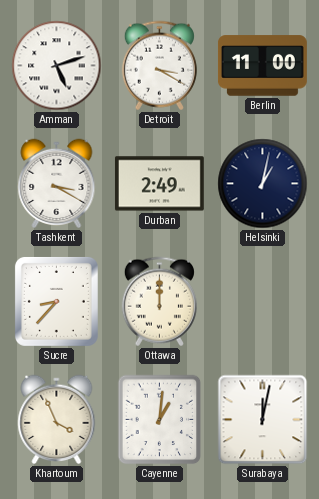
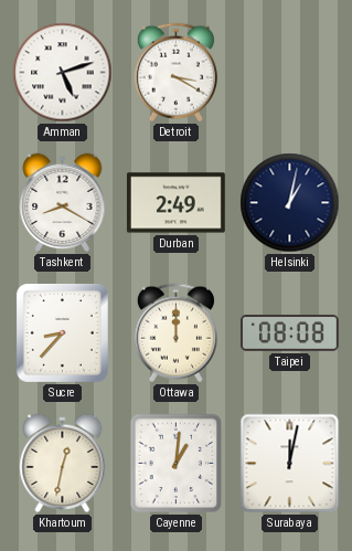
Berlin: 11:00 -> none (262, 66)
Tashkent: 3:20 -> 8:20 (63, 203)
Taipei: none -> 08:08 (289, 332)
Khartoum: 3:56 -> 12:32 (63, 464)
